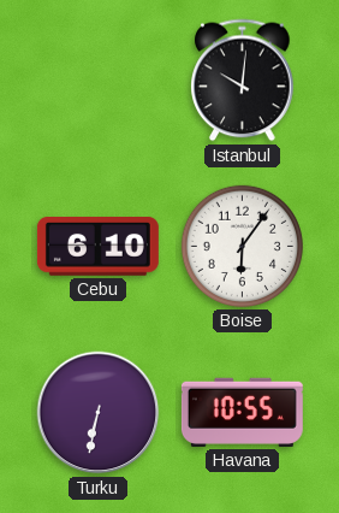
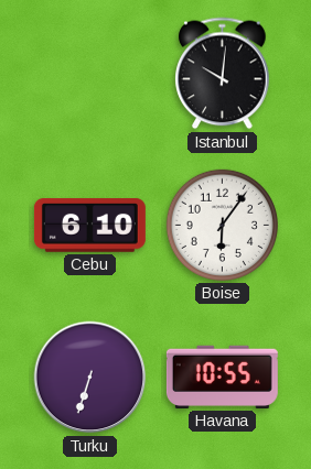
Turku: 6:32 -> 6:33 (90, 378)
